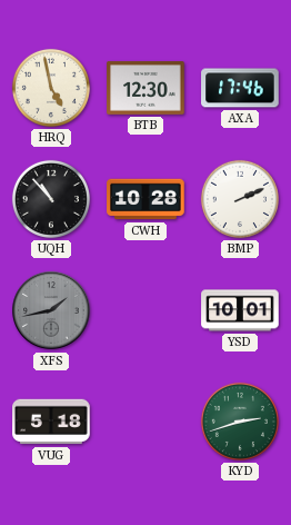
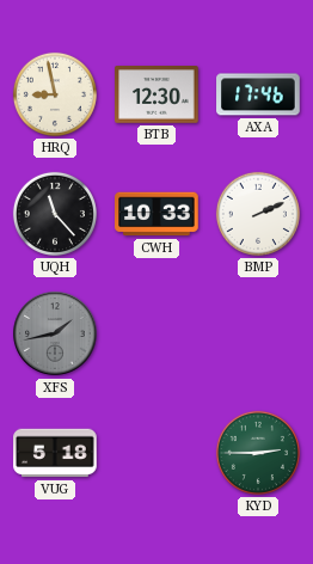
HRQ: 4:58 -> 8:58 (55, 94)
UQH: 10:53 -> 11:23 (55, 214)
CWH: 10:28 -> 10:33 (156, 214)
YSD: 10:01 -> none (240, 310)
KYD: 2:42 -> 2:45 (258, 453)
